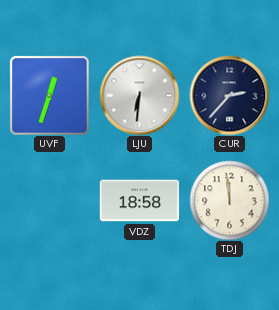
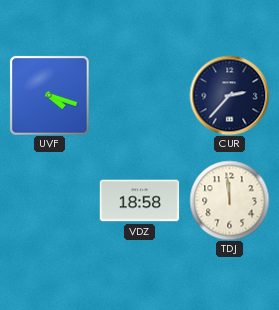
UVF: 12:33 -> 4:18 (49, 95)
LJU: 6:31 -> none (139, 95)
